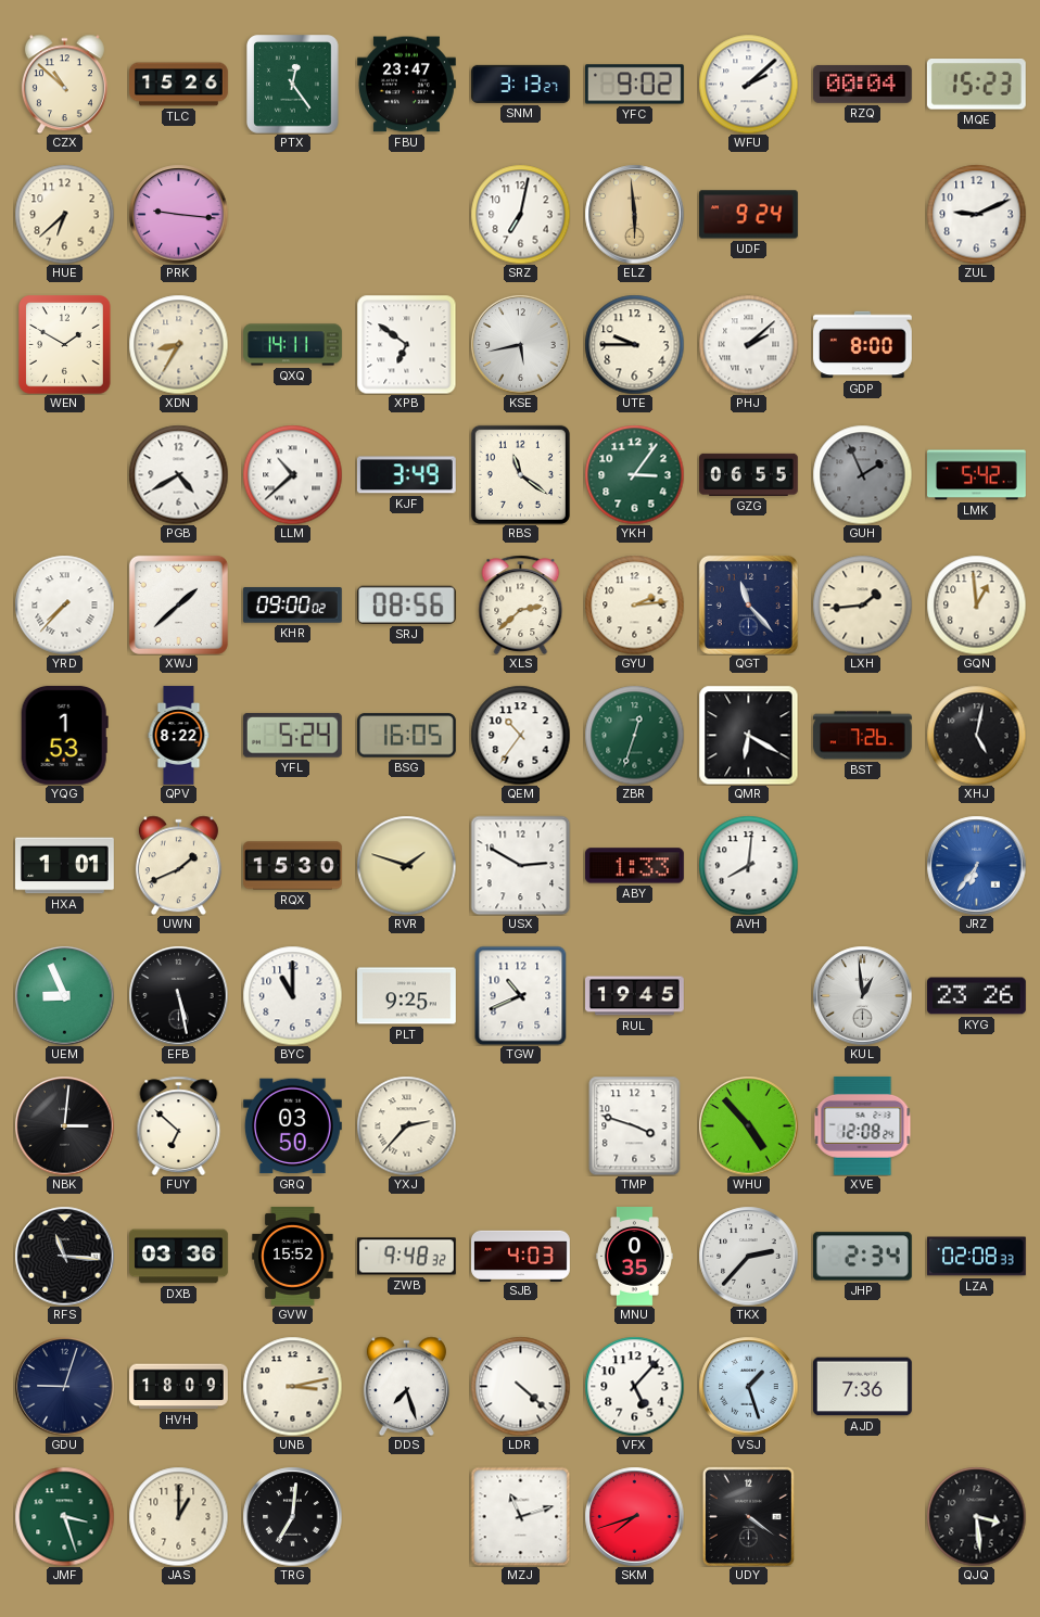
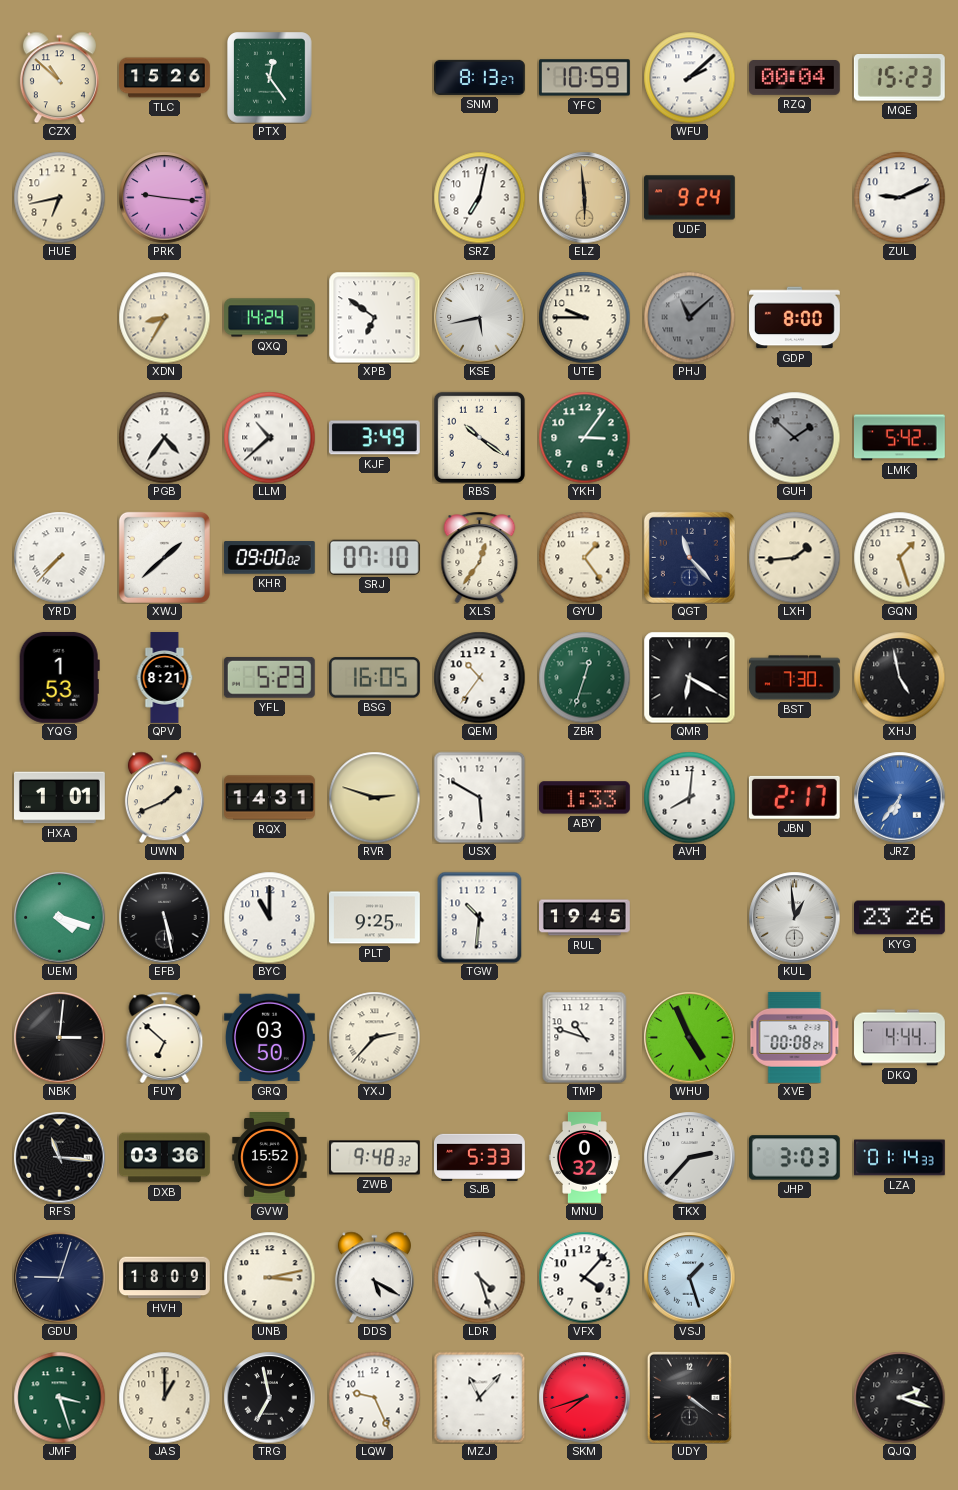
FBU: 23:47 -> none (407, 85)
SNM: 3:13 -> 8:13 (480, 77)
YFC: 9:02 -> 10:59 (585, 78)
HUE: 6:38 -> 6:43 (59, 197)
WEN: 1:50 -> none (65, 345)
QXQ: 14:11 -> 14:24 (270, 318)
PHJ: 2:08 -> 11:08 (689, 317)
PHJ dial: white -> grey (689, 317)
PGB: 4:40 -> 4:36 (164, 437)
RBS: 11:21 -> 10:21 (479, 437)
GZG: 06:55 -> none (749, 474)
GUH: 1:56 -> 1:52 (794, 437)
SRJ: 08:56 -> 07:10 (374, 557)
XLS: 2:38 -> 12:36 (480, 557)
GYU: 2:14 -> 1:24 (584, 557)
GQN: 12:59 -> 1:27 (899, 557)
QPV: 8:22 -> 8:21 (165, 678)
YFL: 5:24 -> 5:23 (269, 677)
BST: 7:26 -> 7:30 (795, 678)
XHJ: 5:02 -> 4:58 (899, 677)
RQX: 15:30 -> 14:31 (270, 798)
RVR: 1:48 -> 2:48 (374, 797)
USX: 2:50 -> 5:50 (479, 797)
JBN: none -> 2:17 (794, 797)
UEM: 8:56 -> 4:18 (59, 917)
TGW: 10:41 -> 10:31 (480, 917)
TMP: 3:48 -> 10:48 (585, 1037)
WHU: 4:53 -> 4:56 (689, 1037)
XVE: 12:08 -> 00:08 (795, 1037)
DKQ: none -> 4:44 (900, 1038)
SJB: 4:03 -> 5:33 (480, 1157)
MNU: 0:35 -> 0:32 (584, 1158)
JHP: 2:34 -> 3:03 (794, 1158)
LZA: 02:08 -> 01:14 (900, 1158)
DDS: 7:27 -> 5:20 (374, 1277)
LDR: 4:22 -> 4:27 (479, 1277)
VFX: 5:07 -> 4:07 (584, 1277)
AJD: 7:36 -> none (862, 1387)
TRG: 7:01 -> 6:58 (269, 1397)
LQW: none -> 9:26 (374, 1397)
MZJ: 11:12 -> 11:07 (479, 1397)
QJQ: 3:29 -> 2:18 (899, 1397)
